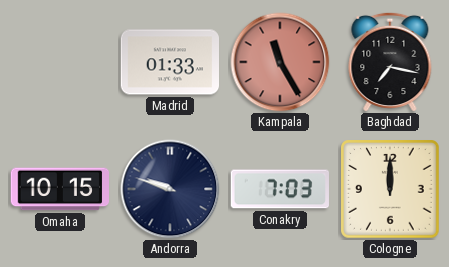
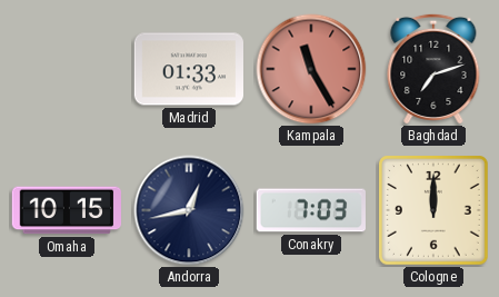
Baghdad: 7:17 -> 7:12 (433, 69)
Andorra: 9:48 -> 12:43 (189, 210)
